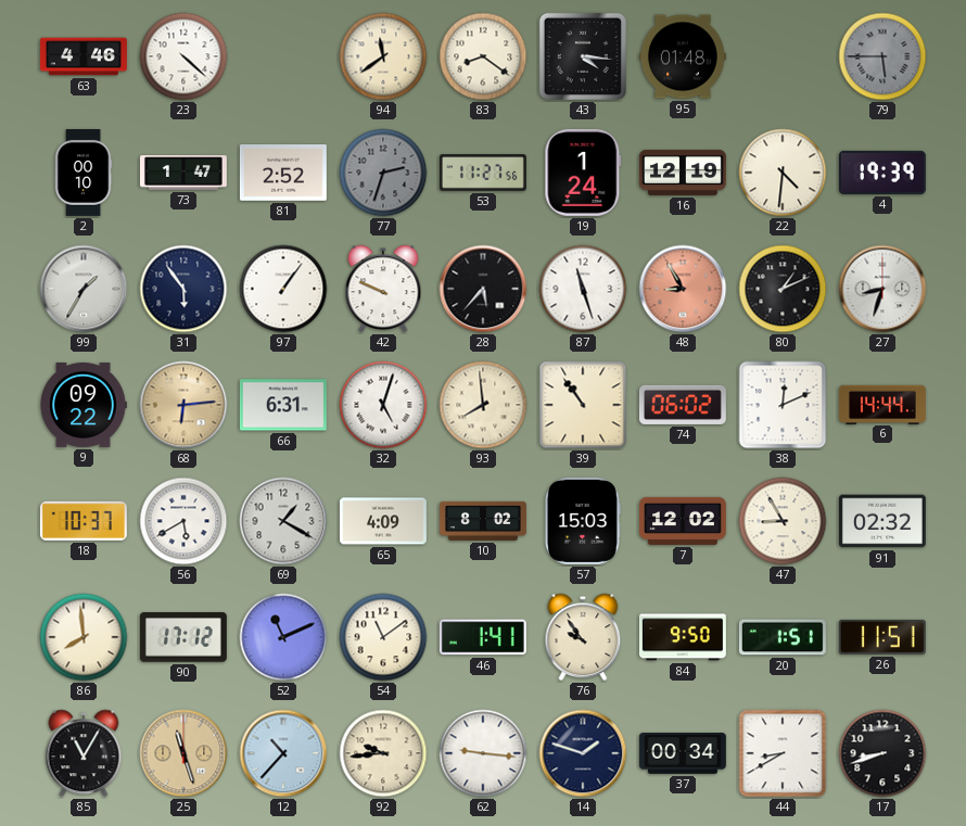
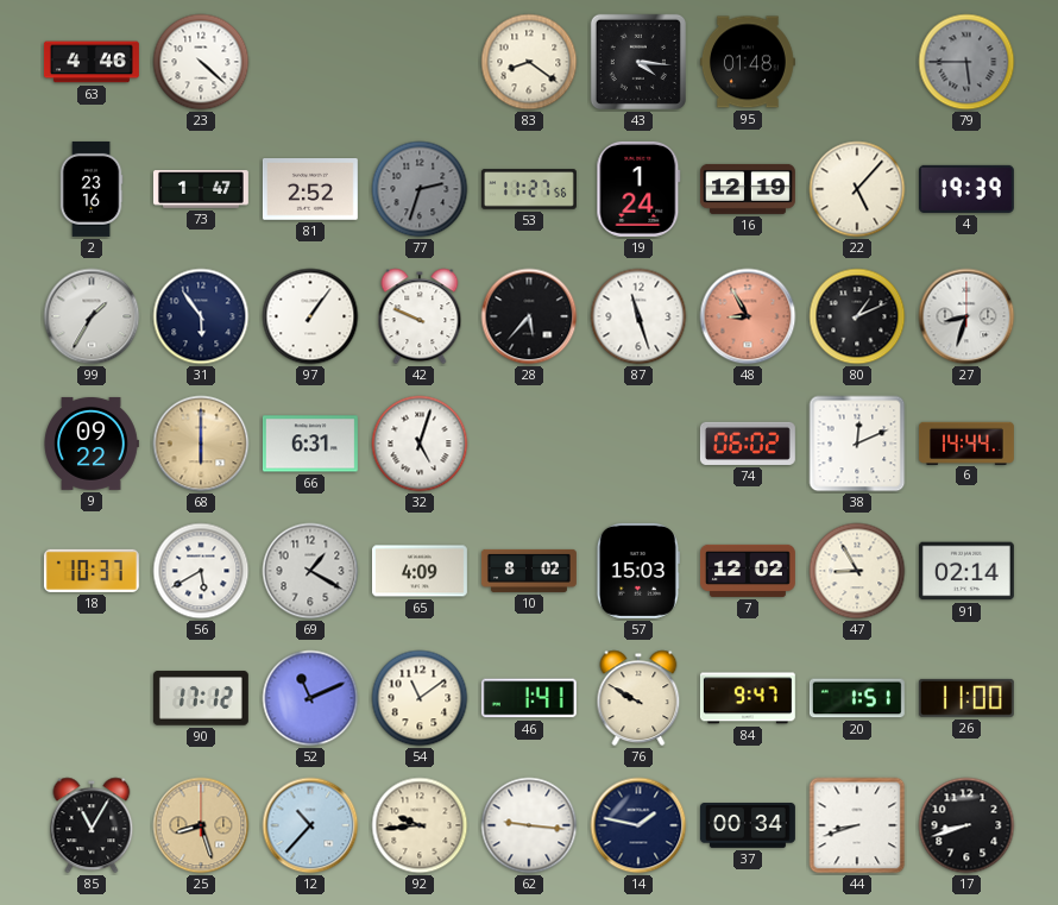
94: 11:39 -> none (383, 56)
2: 00:10 -> 23:16 (92, 189)
22: 4:31 -> 5:07 (857, 189)
68: 6:14 -> 6:00 (201, 444)
93: 7:59 -> none (483, 405)
39: 10:54 -> none (583, 405)
91: 02:32 -> 02:14 (966, 571)
86: 7:59 -> none (84, 637)
76: 9:54 -> 9:50 (638, 698)
84: 9:50 -> 9:47 (748, 698)
26: 11:51 -> 11:00 (966, 698)
25: 11:27 -> 8:27 (201, 825)
14: 1:48 -> 1:47 (638, 825)
44: 8:40 -> 8:42 (857, 825)
